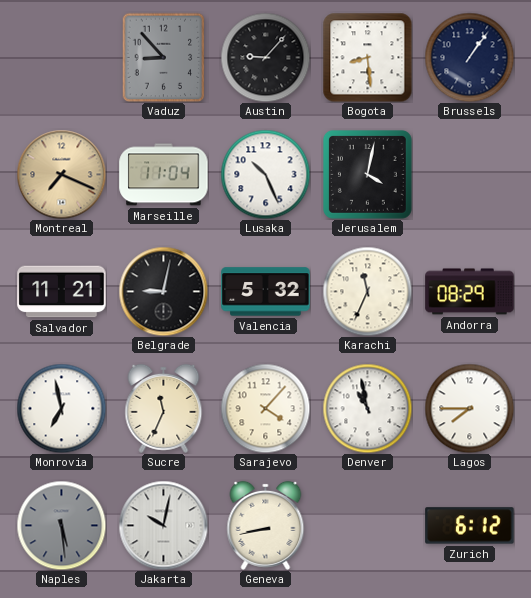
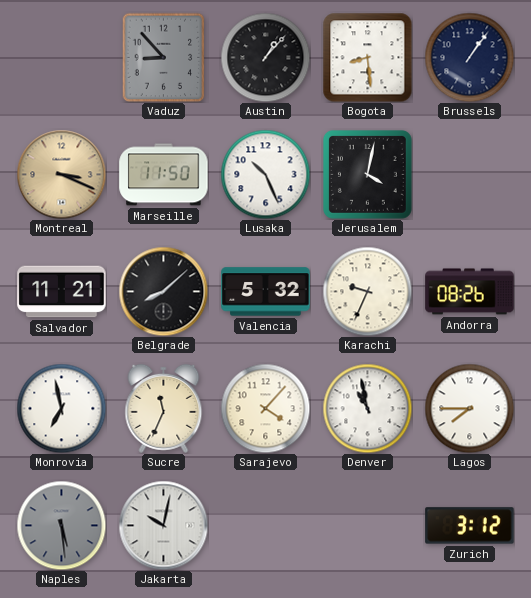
Austin: 9:07 -> 1:07 (265, 57)
Montreal: 7:19 -> 3:19 (61, 174)
Marseille: 11:04 -> 11:50 (164, 175)
Belgrade: 9:02 -> 8:08 (163, 291)
Karachi: 11:34 -> 9:34 (367, 291)
Andorra: 08:29 -> 08:26 (470, 292)
Geneva: 8:43 -> none (266, 525)
Zurich: 6:12 -> 3:12 (470, 526)
